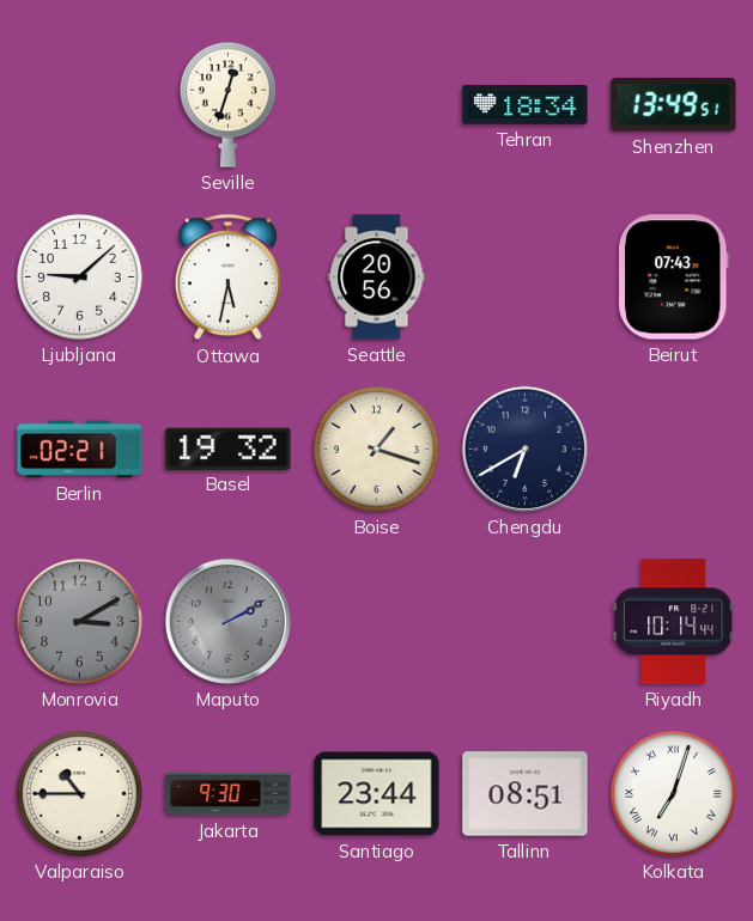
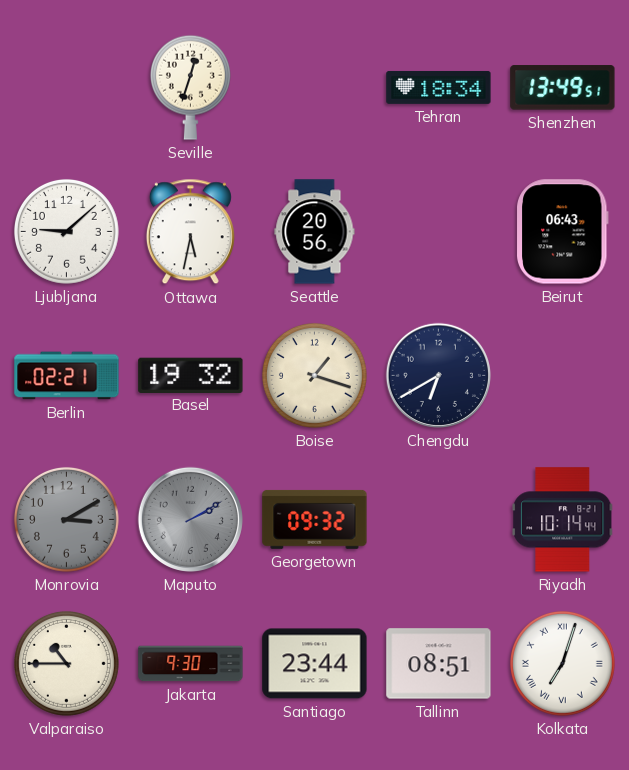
Beirut: 07:43 -> 06:43 (563, 232)
Georgetown: none -> 09:32 (315, 519)
